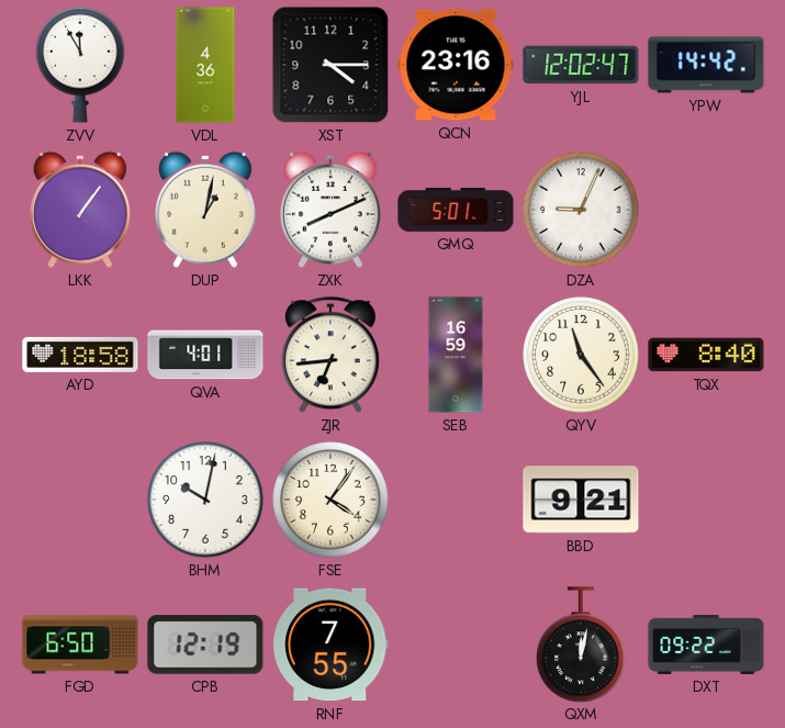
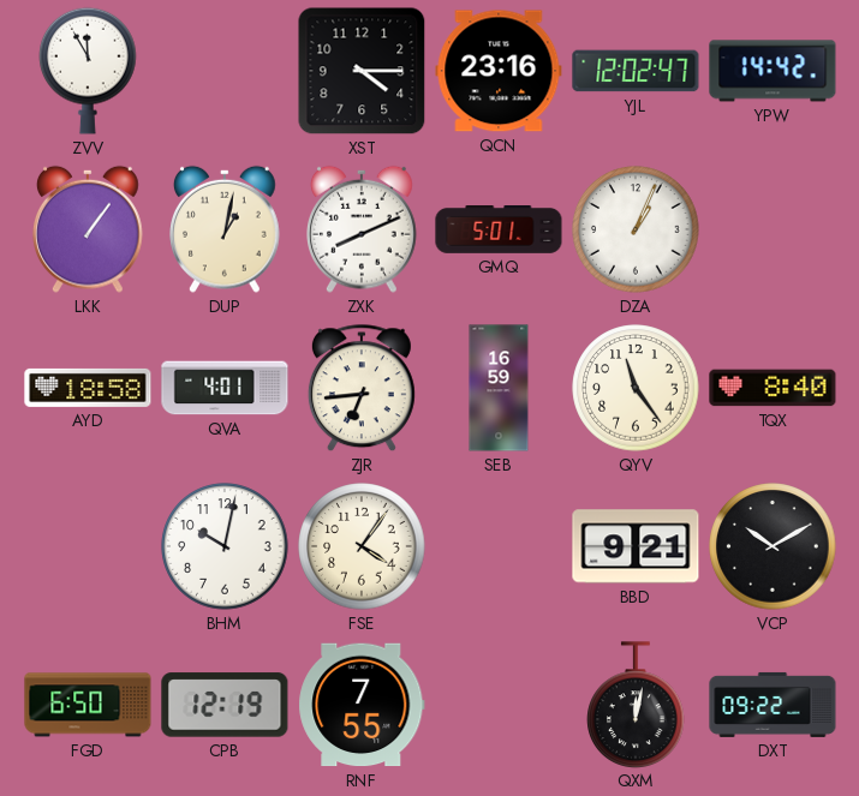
VDL: 4:36 -> none (205, 65)
DZA: 9:04 -> 1:04 (636, 229)
VCP: none -> 10:10 (772, 546)
